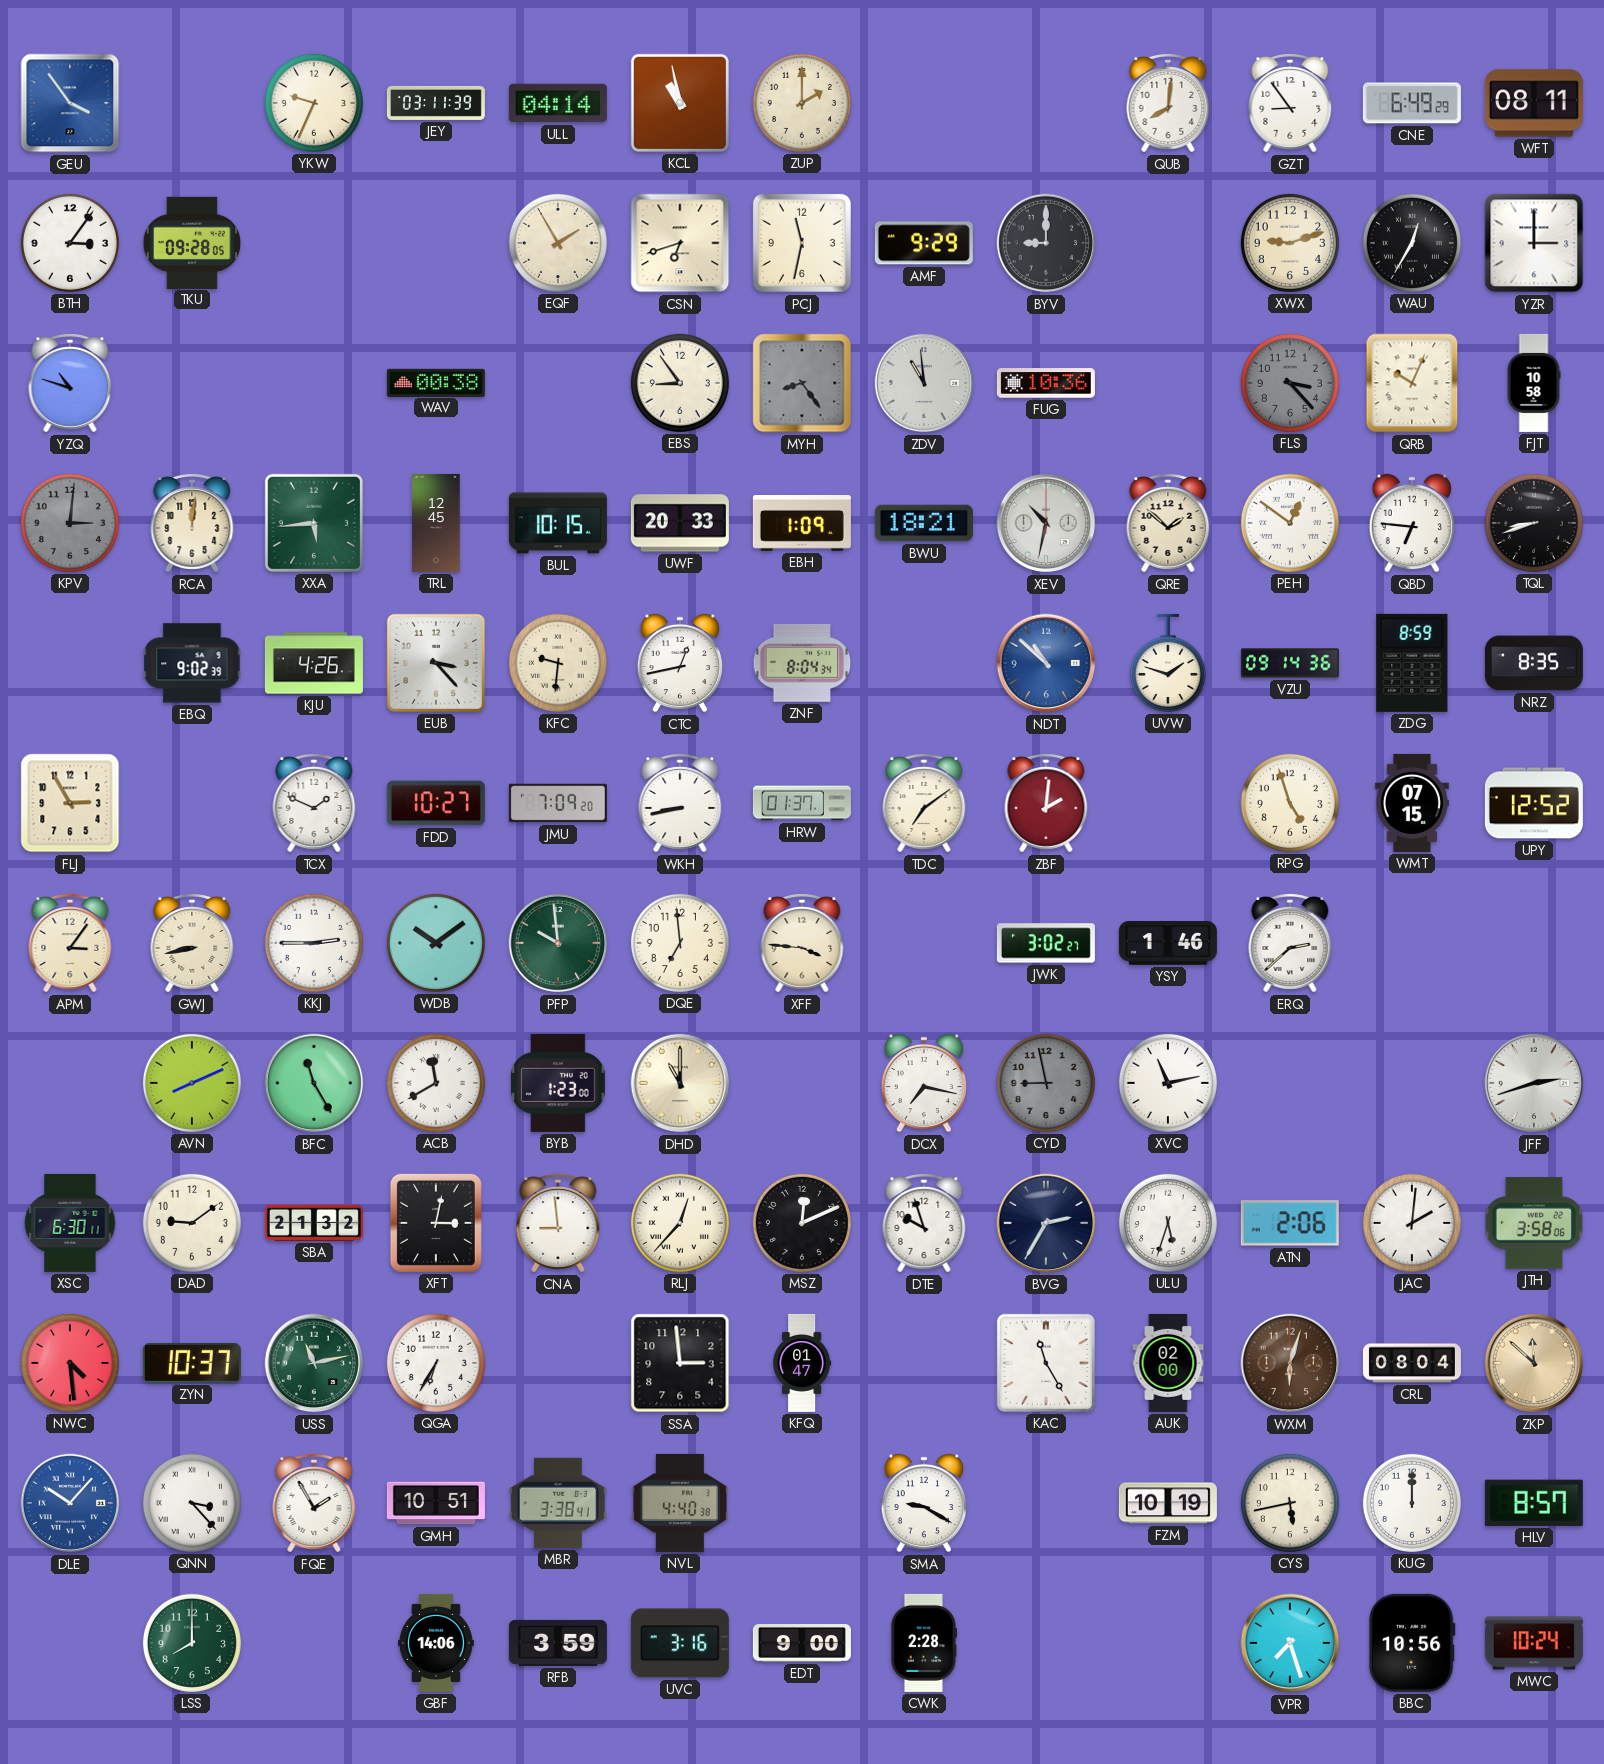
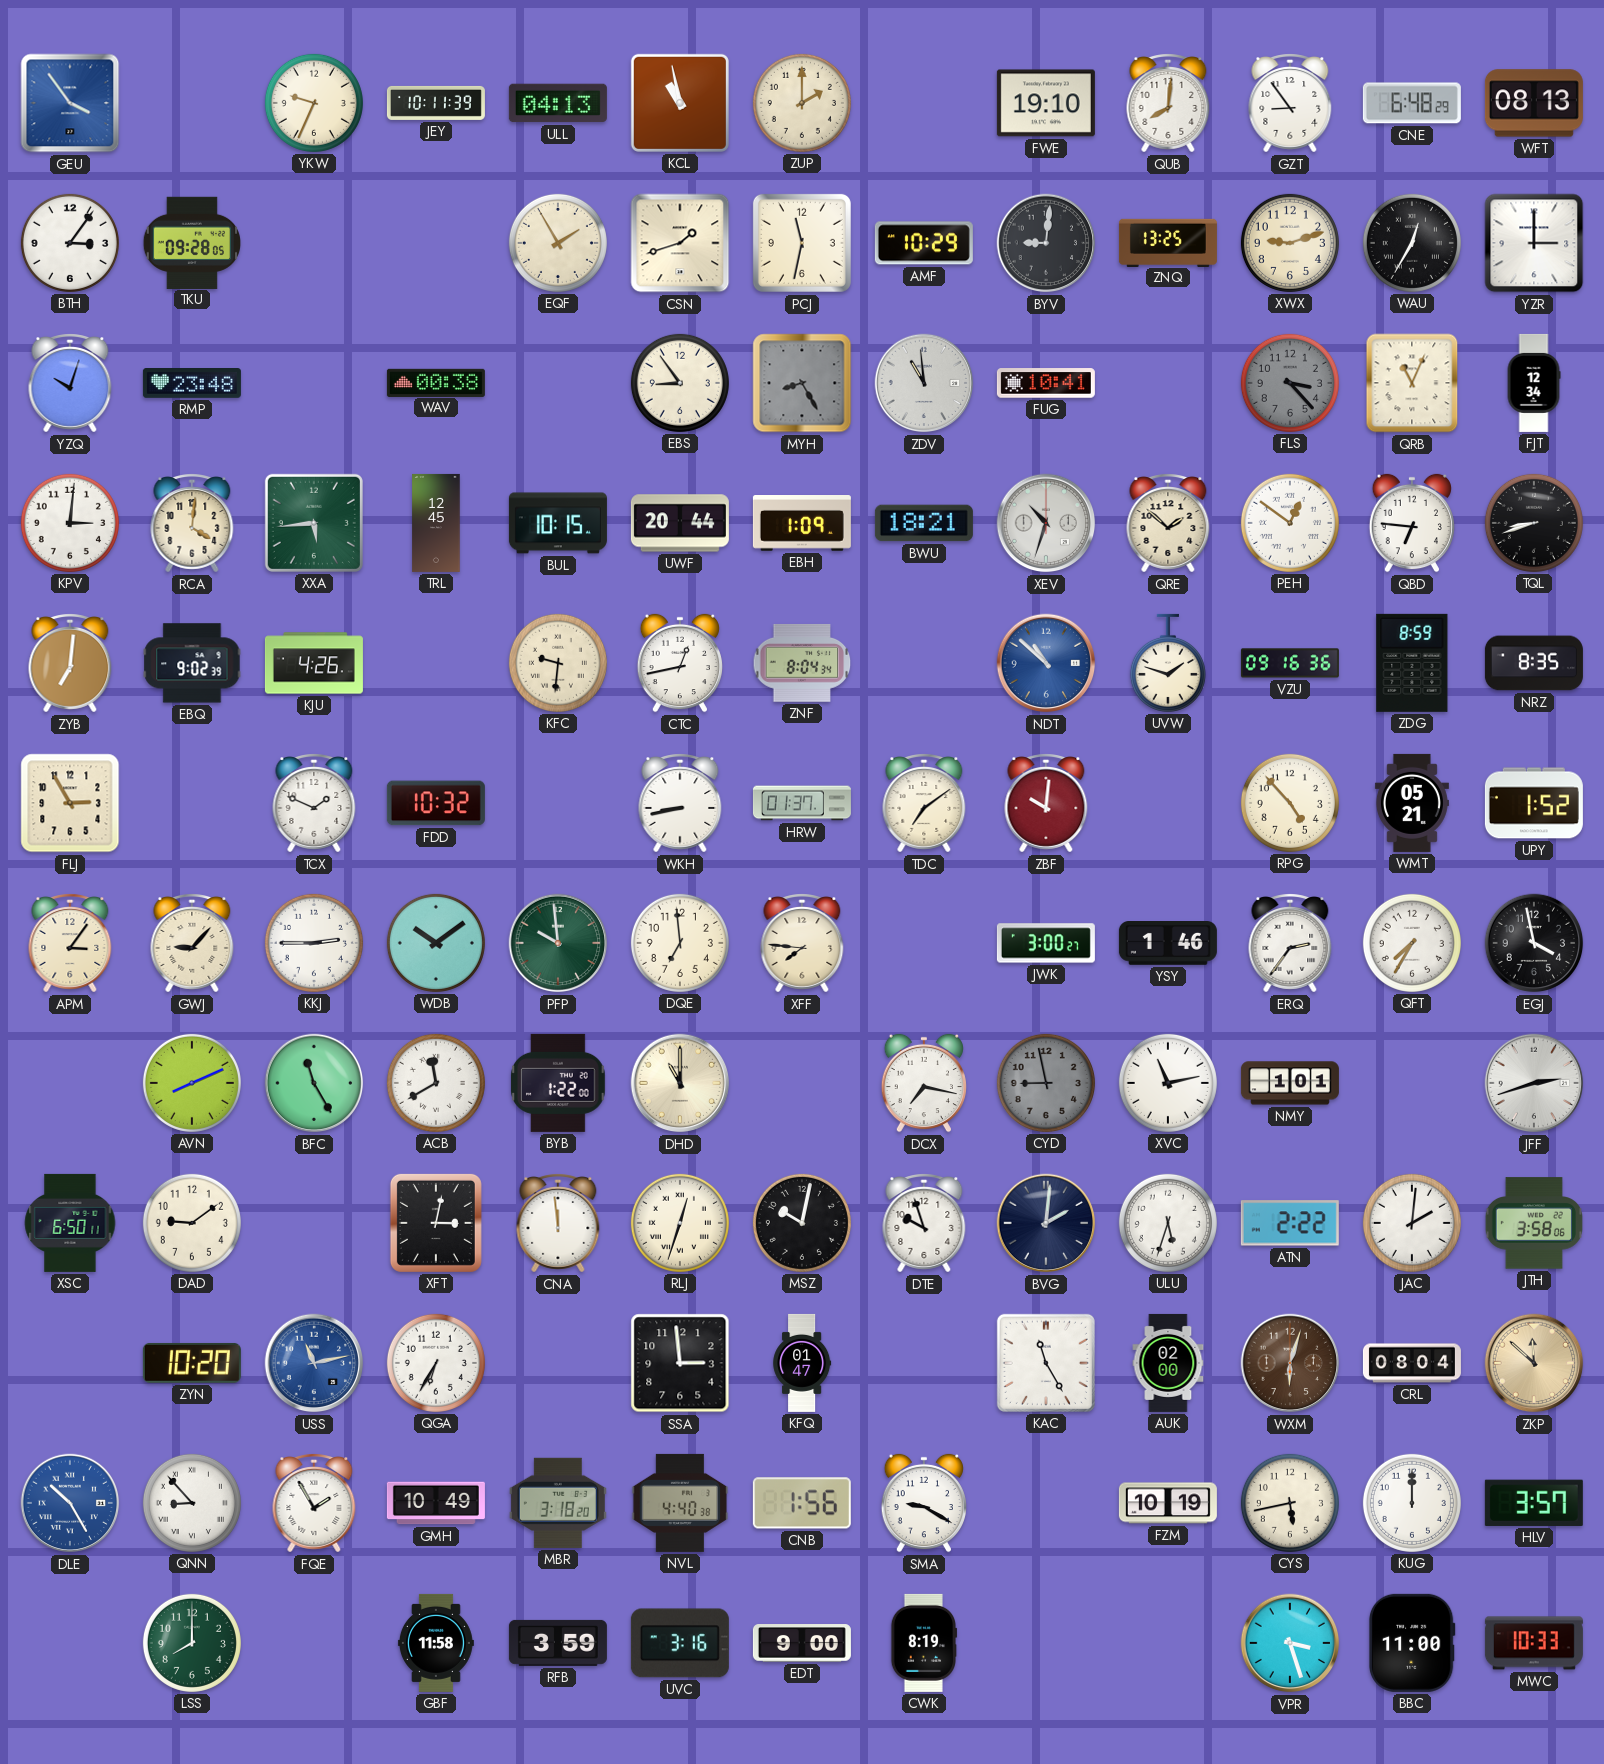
JEY: 03:11 -> 10:11 (436, 103)
ULL: 04:14 -> 04:13 (558, 103)
FWE: none -> 19:10 (1046, 103)
CNE: 6:49 -> 6:48 (1412, 103)
WFT: 08:11 -> 08:13 (1534, 103)
CSN: 6:42 -> 1:42 (680, 243)
AMF: 9:29 -> 10:29 (924, 243)
BYV: 9:00 -> 9:01 (1046, 243)
ZNQ: none -> 13:25 (1168, 242)
YZQ: 10:48 -> 10:03 (70, 383)
RMP: none -> 23:48 (192, 384)
MYH: 8:24 -> 8:25 (802, 383)
FUG: 10:36 -> 10:41 (1046, 383)
QRB: 10:04 -> 11:04 (1412, 383)
FJT: 10:58 -> 12:34 (1534, 383)
KPV dial: grey -> white (70, 523)
RCA: 12:01 -> 4:01 (192, 523)
UWF: 20:33 -> 20:44 (680, 523)
XEV: 10:32 -> 10:33 (1046, 523)
ZYB: none -> 7:01 (70, 663)
EUB: 3:23 -> none (436, 663)
VZU: 09:14 -> 09:16 (1290, 663)
FDD: 10:27 -> 10:32 (436, 803)
JMU: 7:09 -> none (558, 803)
ZBF: 2:01 -> 10:01 (1046, 803)
RPG: 4:57 -> 4:53 (1290, 803)
WMT: 07:15 -> 05:21 (1412, 803)
UPY: 12:52 -> 1:52 (1534, 803)
GWJ: 8:43 -> 9:07 (192, 943)
XFF: 3:46 -> 7:46 (802, 943)
JWK: 3:02 -> 3:00 (1046, 943)
ERQ: 2:38 -> 2:36 (1290, 943)
QFT: none -> 7:35 (1412, 943)
EGJ: none -> 3:58 (1534, 943)
BYB: 1:23 -> 1:22 (559, 1083)
NMY: none -> 1:01 (1290, 1083)
XSC: 6:30 -> 6:50 (70, 1223)
SBA: 21:32 -> none (314, 1223)
CNA: 8:59 -> 11:59 (558, 1223)
RLJ: 12:37 -> 12:33 (680, 1223)
MSZ: 12:11 -> 10:02 (802, 1223)
BVG: 2:35 -> 2:01 (1046, 1223)
ATN: 2:06 -> 2:22 (1290, 1223)
NWC: 4:29 -> none (70, 1363)
ZYN: 10:37 -> 10:20 (192, 1363)
USS dial: green -> blue (314, 1363)
DLE: 10:07 -> 10:25 (70, 1503)
QNN: 3:23 -> 8:53 (192, 1503)
GMH: 10:51 -> 10:49 (436, 1503)
MBR: 3:38 -> 3:18 (558, 1503)
CNB: none -> 1:56 (802, 1503)
HLV: 8:57 -> 3:57 (1534, 1503)
GBF: 14:06 -> 11:58 (436, 1643)
CWK: 2:28 -> 8:19 (924, 1643)
VPR: 7:27 -> 3:27 (1290, 1643)
BBC: 10:56 -> 11:00 (1412, 1643)
MWC: 10:24 -> 10:33 (1534, 1643)
